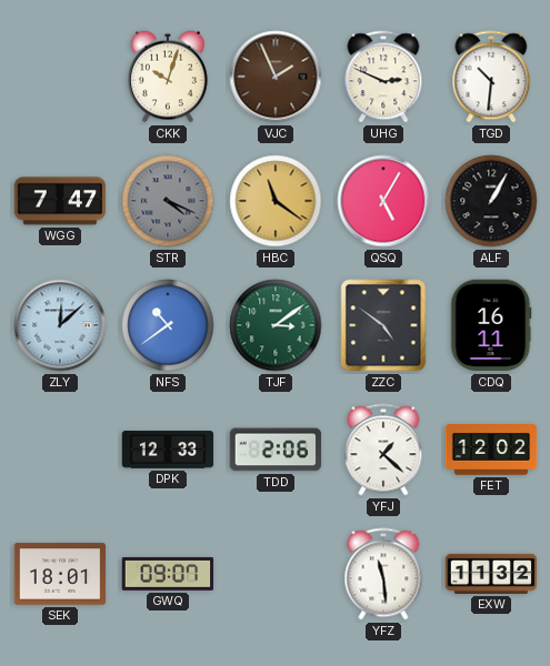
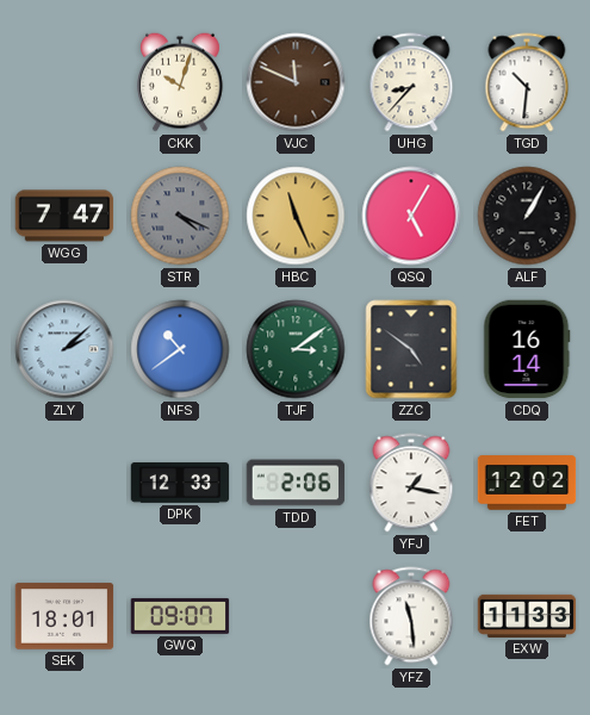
VJC: 1:56 -> 11:49 (296, 82)
UHG: 2:49 -> 8:37 (411, 82)
HBC: 11:21 -> 11:26 (296, 216)
ZLY: 12:08 -> 2:08 (64, 349)
CDQ: 16:11 -> 16:14 (527, 349)
YFJ: 1:22 -> 1:17 (411, 483)
EXW: 11:32 -> 11:33 (527, 616)
